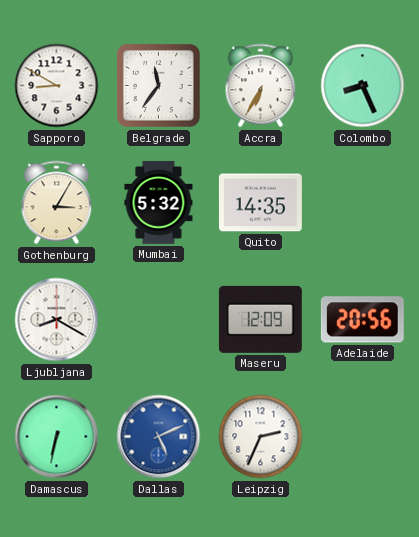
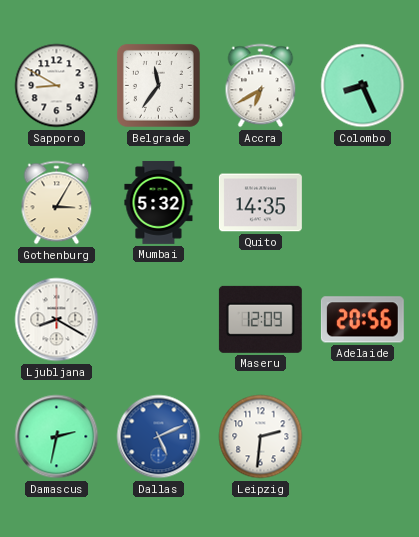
Accra: 6:35 -> 6:40 (261, 86)
Damascus: 6:32 -> 2:32 (57, 437)
Leipzig: 2:34 -> 2:31 (261, 437)
